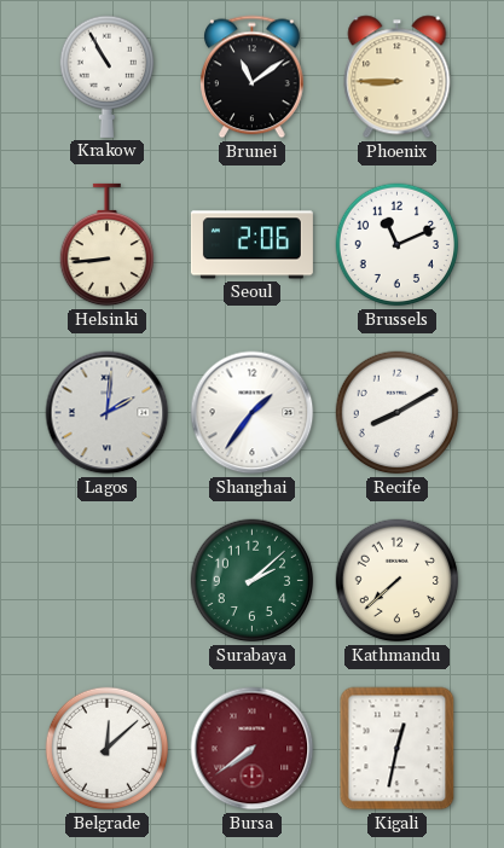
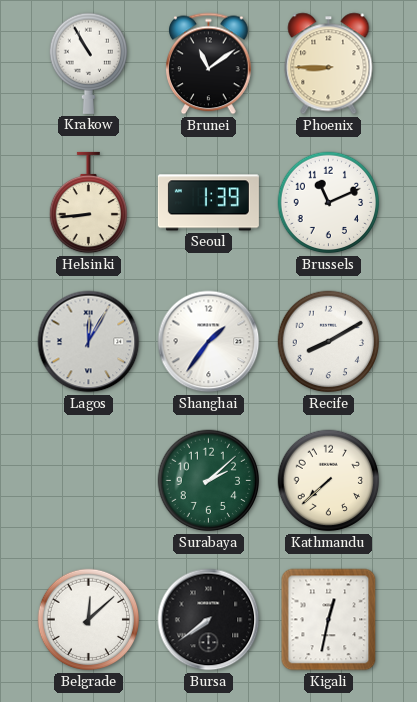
Seoul: 2:06 -> 1:39 (208, 203)
Lagos: 2:01 -> 12:05 (89, 342)
Bursa dial: burgundy -> black (209, 620)
